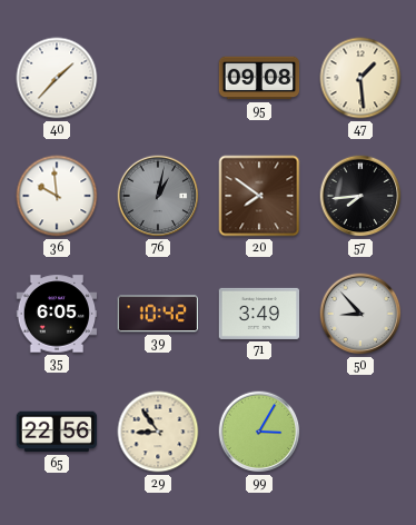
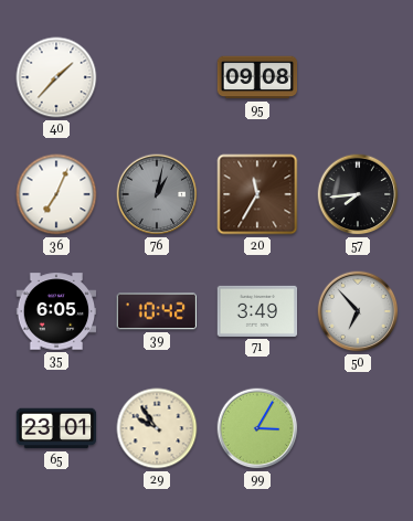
47: 1:29 -> none (360, 78)
36: 9:59 -> 7:04 (56, 194)
20: 7:51 -> 11:35 (257, 194)
50: 8:53 -> 6:53 (358, 311)
65: 22:56 -> 23:01 (56, 428)
29: 8:54 -> 9:54 (157, 428)
